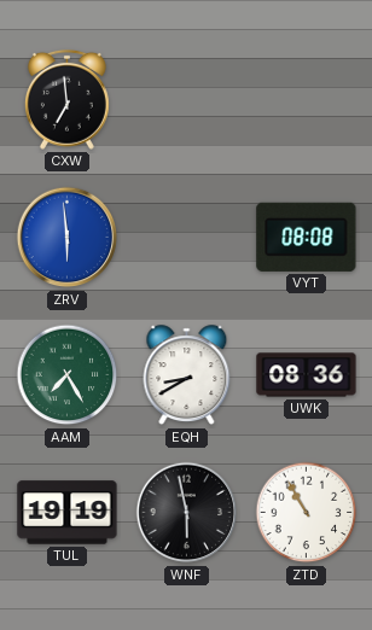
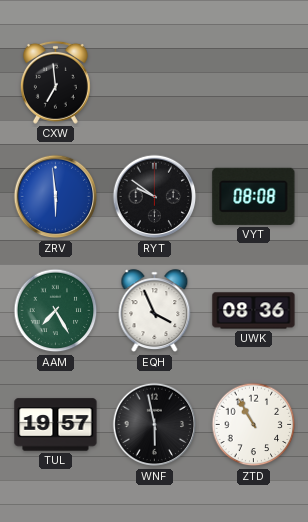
RYT: none -> 9:51 (155, 197)
EQH: 8:40 -> 3:56 (155, 311)
TUL: 19:19 -> 19:57 (56, 425)
